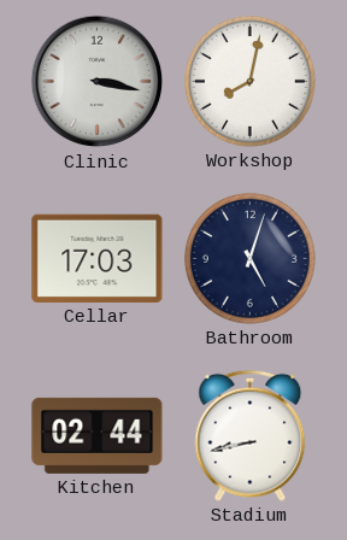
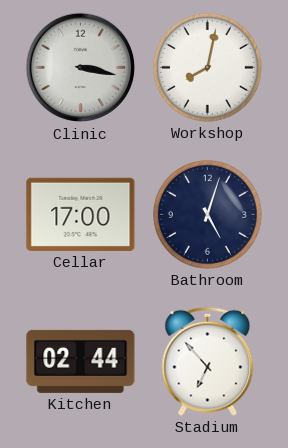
Cellar: 17:03 -> 17:00 (81, 214)
Stadium: 8:43 -> 6:53 (208, 361)
